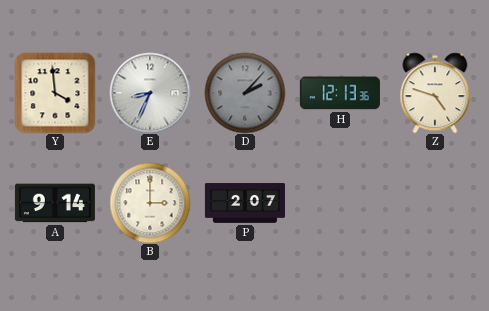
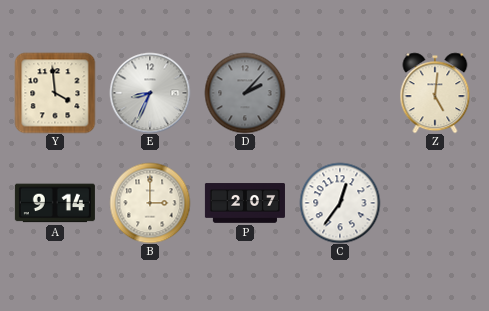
H: 12:13 -> none (340, 93)
Z: 4:48 -> 5:01 (435, 93)
C: none -> 12:36 (340, 203)
